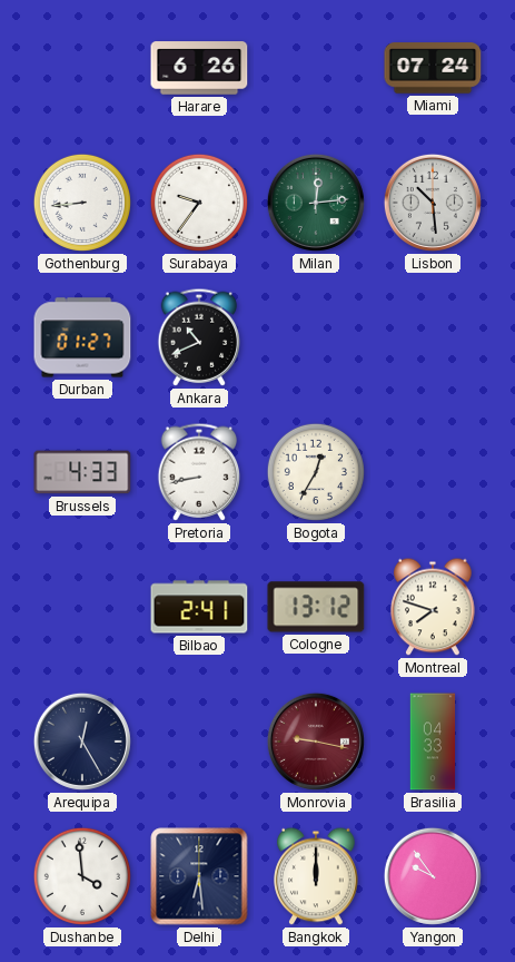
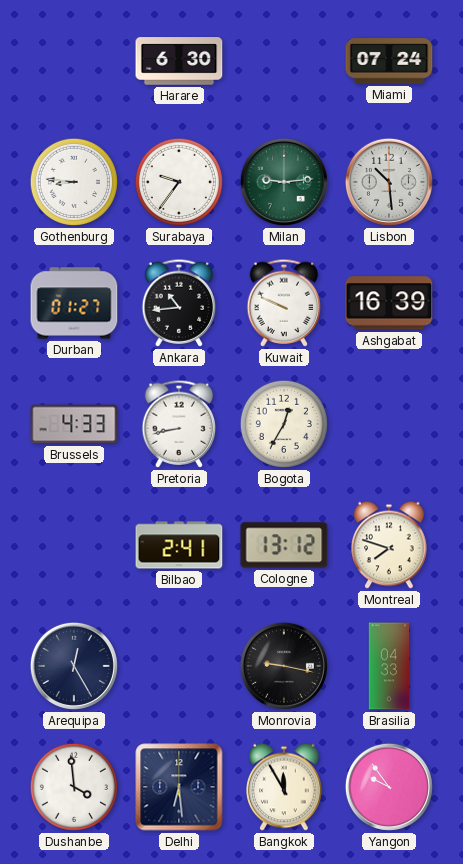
Harare: 6:26 -> 6:30 (179, 61)
Gothenburg: 8:44 -> 8:46 (74, 182)
Milan: 12:14 -> 9:14 (284, 182)
Ankara: 10:41 -> 10:44 (179, 303)
Kuwait: none -> 9:49 (284, 303)
Ashgabat: none -> 16:39 (389, 303)
Monrovia dial: burgundy -> black (284, 666)
Bangkok: 12:00 -> 11:55 (284, 787)
